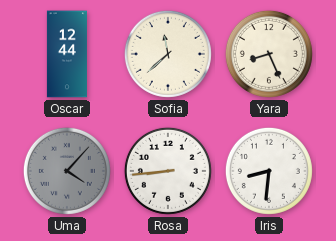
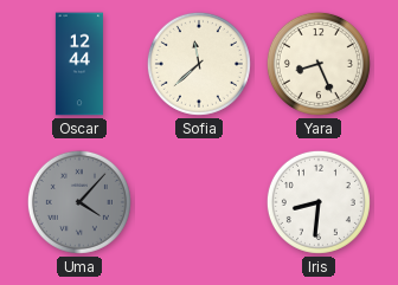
Rosa: 8:44 -> none (168, 171)
